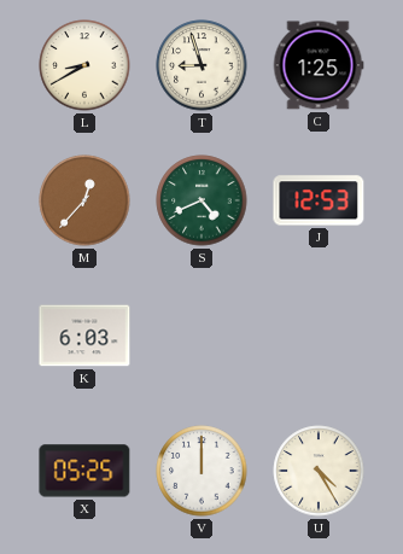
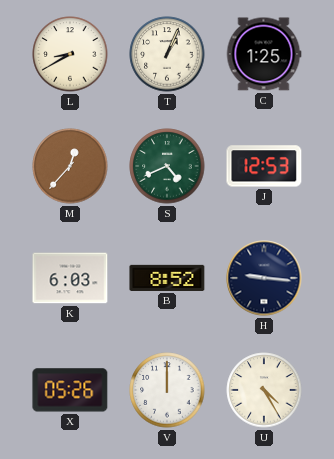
T: 8:57 -> 1:04 (167, 54)
B: none -> 8:52 (167, 278)
H: none -> 9:16 (264, 278)
X: 05:25 -> 05:26 (70, 390)
